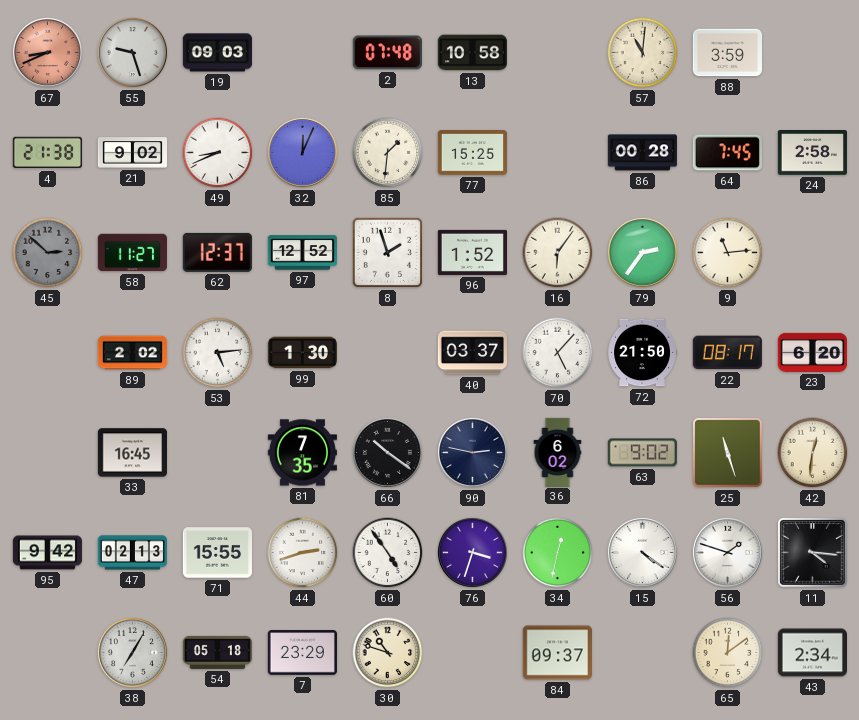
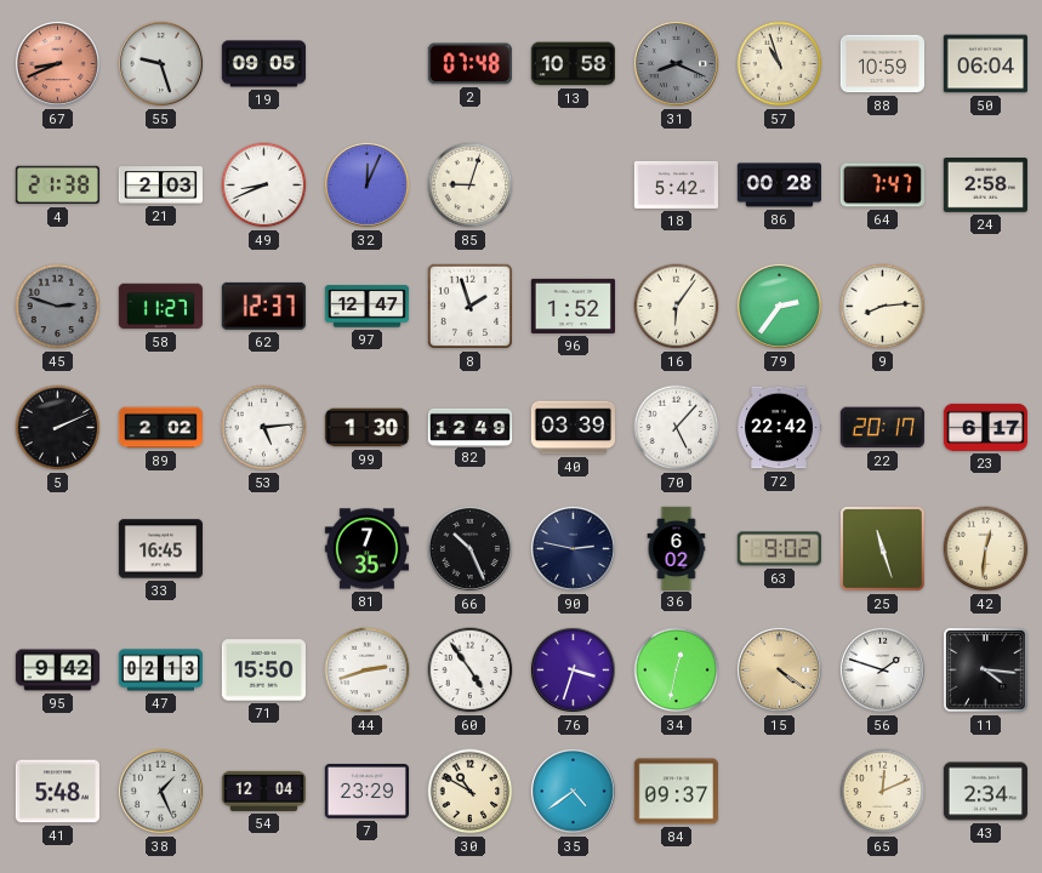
19: 09:03 -> 09:05 (263, 64)
31: none -> 8:19 (676, 63)
57: 11:01 -> 10:57 (780, 64)
88: 3:59 -> 10:59 (882, 64)
50: none -> 06:04 (985, 64)
21: 9:02 -> 2:03 (160, 186)
85: 1:31 -> 9:03 (471, 186)
77: 15:25 -> none (472, 153)
18: none -> 5:42 (676, 184)
64: 7:45 -> 7:47 (882, 186)
45: 2:52 -> 2:48 (58, 307)
97: 12:52 -> 12:47 (366, 307)
9: 11:14 -> 8:14 (883, 307)
5: none -> 2:11 (58, 428)
82: none -> 12:49 (469, 427)
40: 03:37 -> 03:39 (573, 428)
72: 21:50 -> 22:42 (779, 428)
22: 08:17 -> 20:17 (882, 428)
23: 6:20 -> 6:17 (985, 427)
66: 10:21 -> 10:26 (469, 548)
71: 15:55 -> 15:50 (263, 671)
15 dial: white -> champagne (779, 669)
41: none -> 5:48 (57, 792)
38: 7:05 -> 1:26 (160, 791)
54: 05:18 -> 12:04 (263, 791)
30: 10:48 -> 10:50 (471, 792)
35: none -> 4:39 (573, 791)
65: 12:09 -> 12:11 (883, 792)
